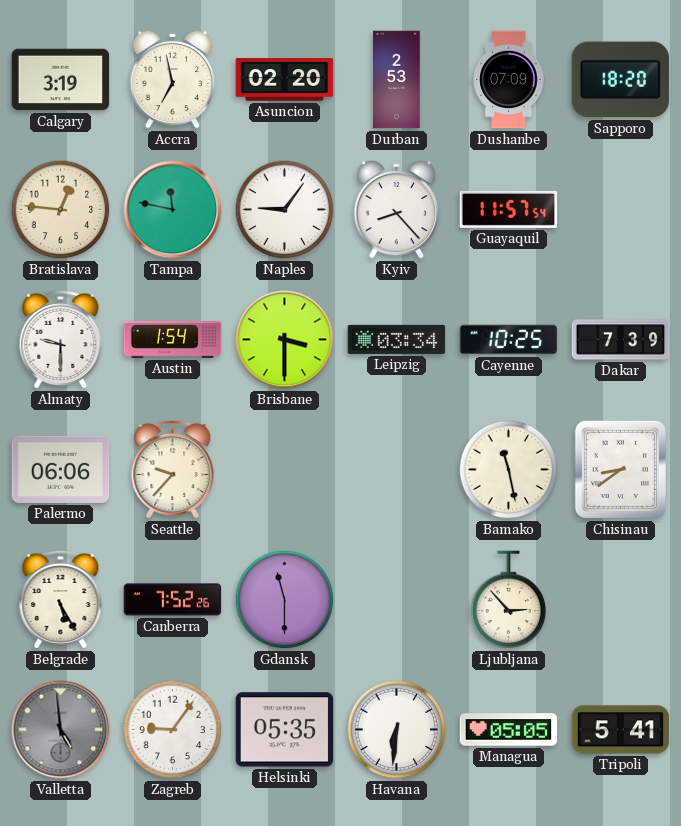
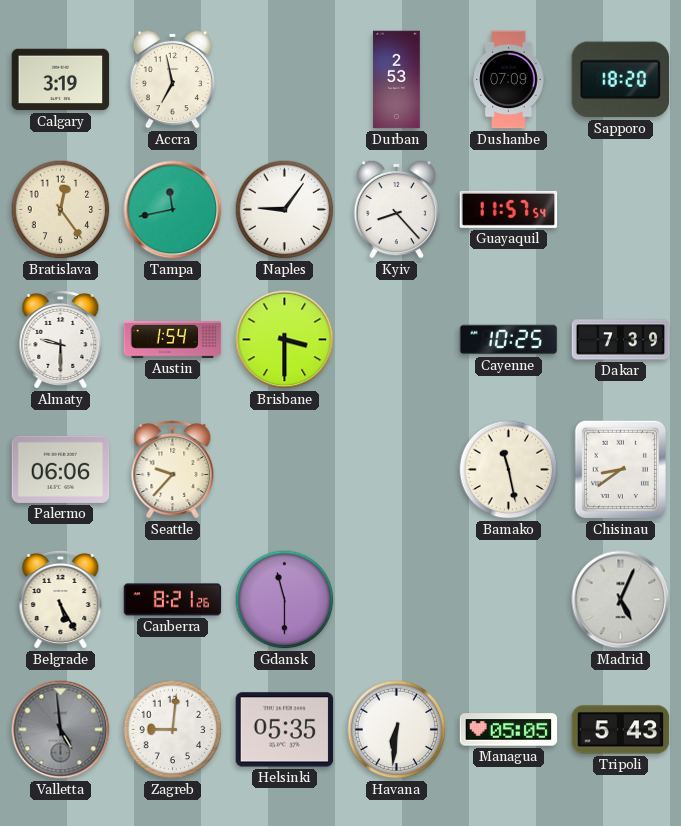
Asuncion: 02:20 -> none (285, 80)
Bratislava: 12:46 -> 12:24 (61, 210)
Tampa: 11:47 -> 11:43 (173, 210)
Leipzig: 03:34 -> none (397, 339)
Canberra: 7:52 -> 8:21 (173, 600)
Ljubljana: 2:53 -> none (509, 600)
Madrid: none -> 5:04 (621, 600)
Zagreb: 9:06 -> 9:01 (173, 730)
Tripoli: 5:41 -> 5:43 (621, 730)
